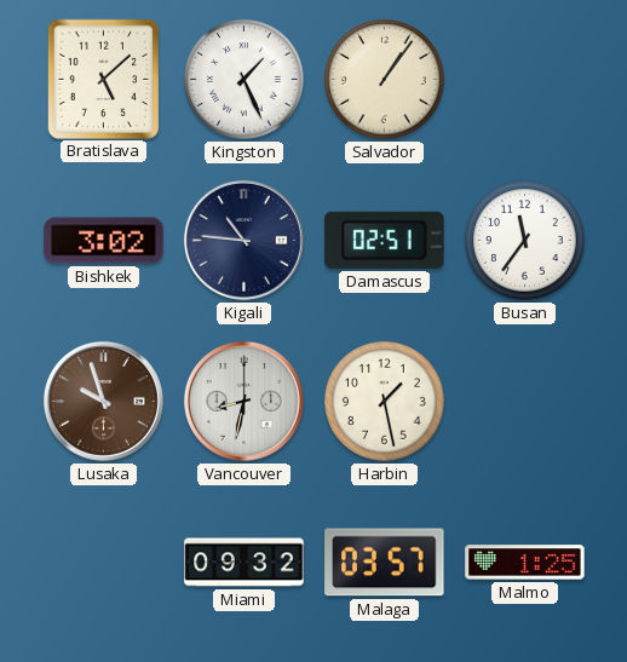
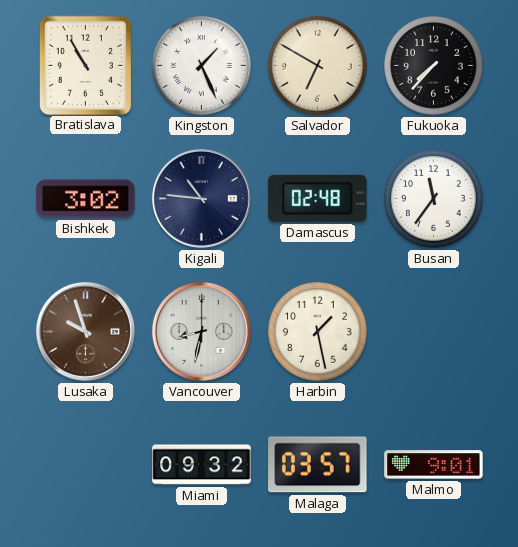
Bratislava: 5:08 -> 10:55 (85, 65)
Salvador: 1:06 -> 6:50 (318, 66)
Fukuoka: none -> 7:37 (434, 66)
Damascus: 02:51 -> 02:48 (318, 198)
Malmo: 1:25 -> 9:01 (434, 465)
